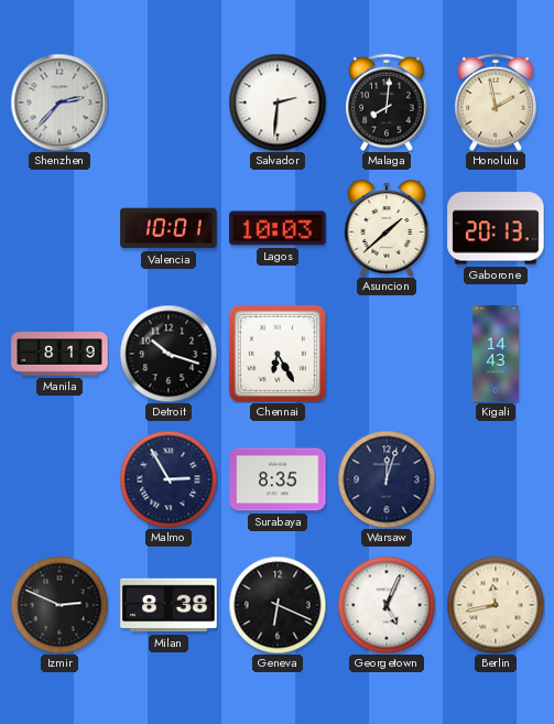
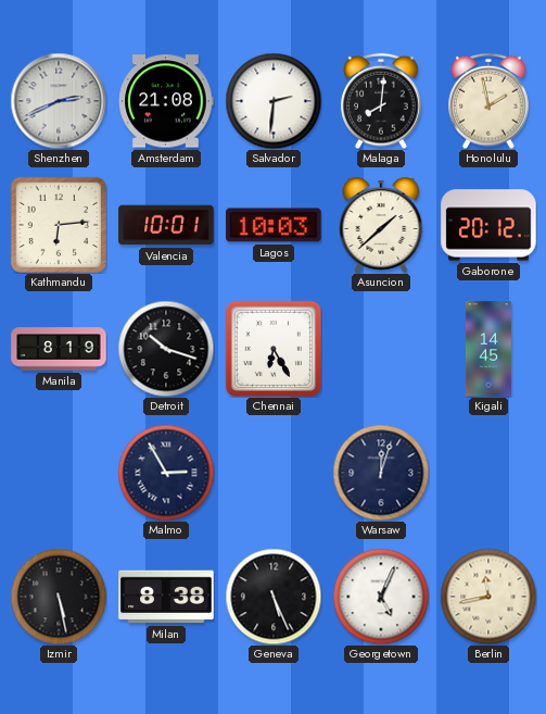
Shenzhen: 2:37 -> 2:41 (59, 101)
Amsterdam: none -> 21:08 (166, 101)
Kathmandu: none -> 6:14 (59, 225)
Gaborone: 20:13 -> 20:12 (488, 225)
Kigali: 14:43 -> 14:45 (488, 349)
Surabaya: 8:35 -> none (278, 479)
Izmir: 2:49 -> 5:28 (59, 597)
Geneva: 6:19 -> 5:26 (274, 597)
